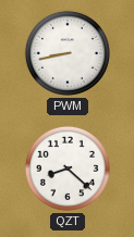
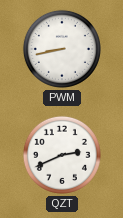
QZT: 8:22 -> 2:41 (62, 155)
